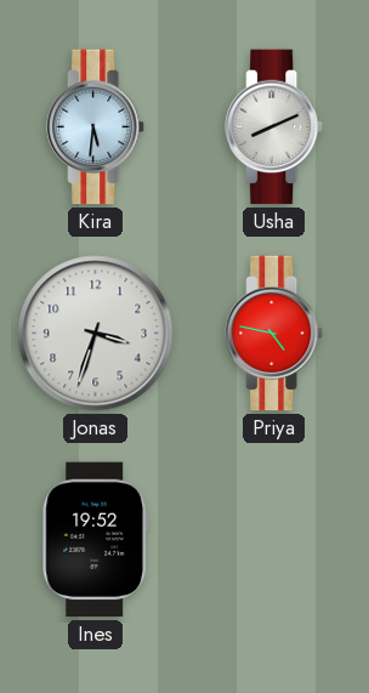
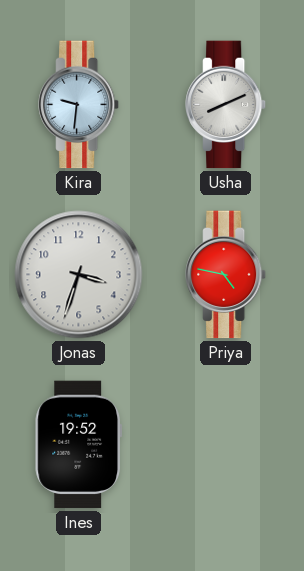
Kira: 5:31 -> 9:31 (79, 105)
